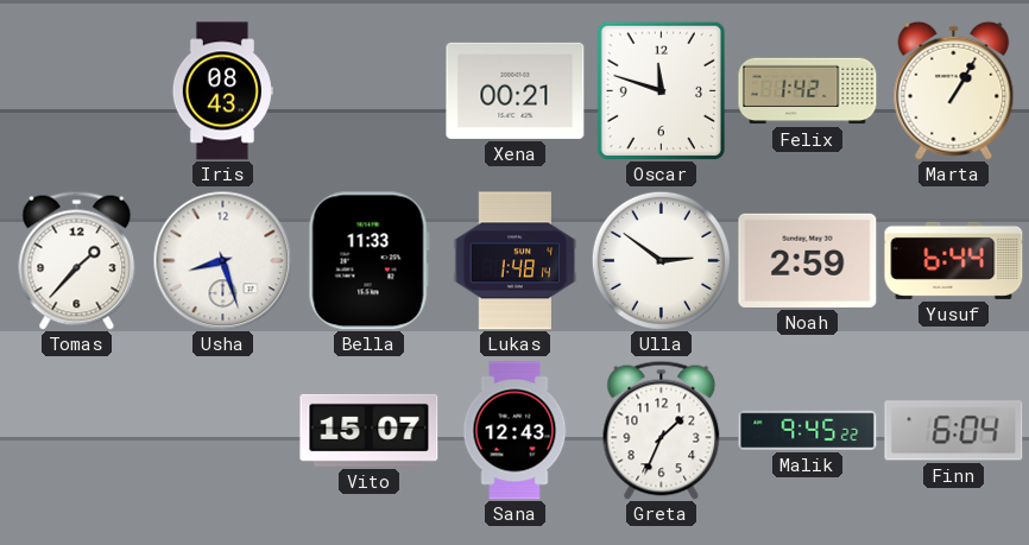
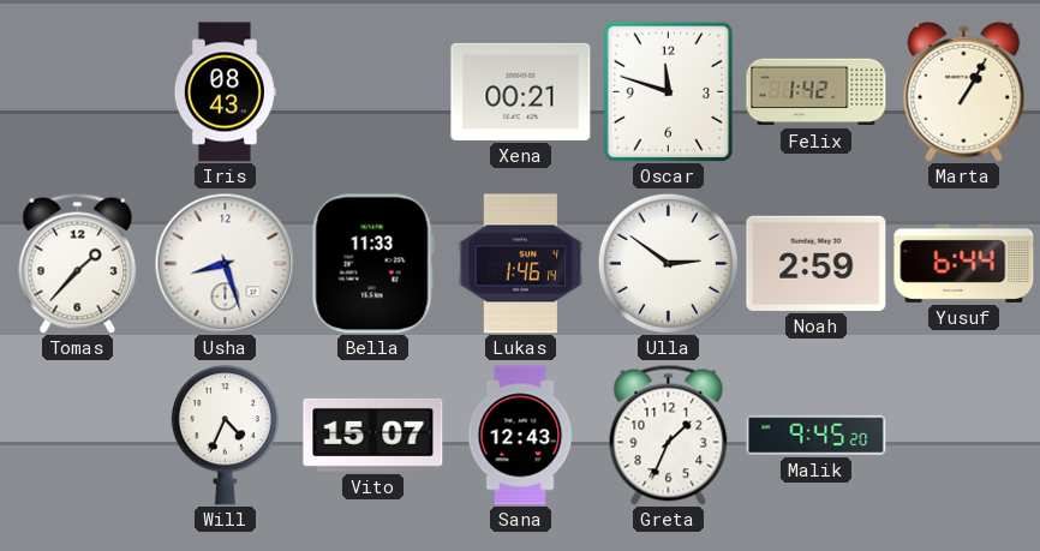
Lukas: 1:48 -> 1:46 (521, 264)
Will: none -> 4:34 (225, 436)
Malik: 9:45:22 -> 9:45:20 (817, 435)
Finn: 6:04 -> none (954, 431)
